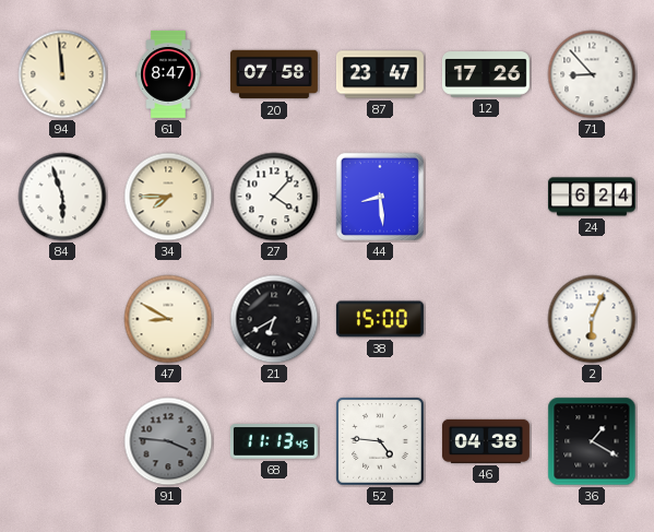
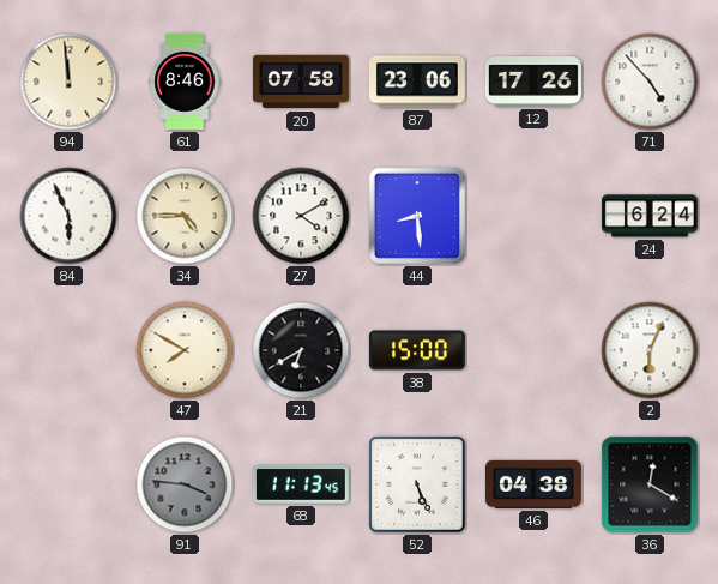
61: 8:47 -> 8:46 (185, 82)
87: 23:47 -> 23:06 (417, 82)
71: 8:53 -> 4:53 (650, 82)
84: 5:57 -> 5:56 (68, 216)
34: 7:45 -> 4:45 (185, 216)
27: 4:07 -> 4:10 (301, 216)
47: 8:50 -> 7:50 (185, 350)
52: 4:46 -> 5:26 (417, 484)
36: 1:20 -> 12:20 (650, 484)
